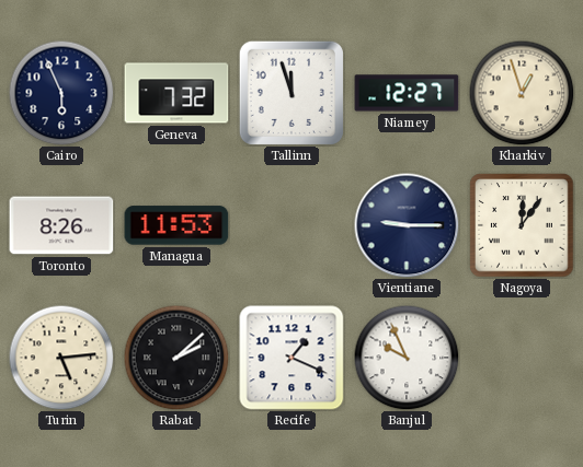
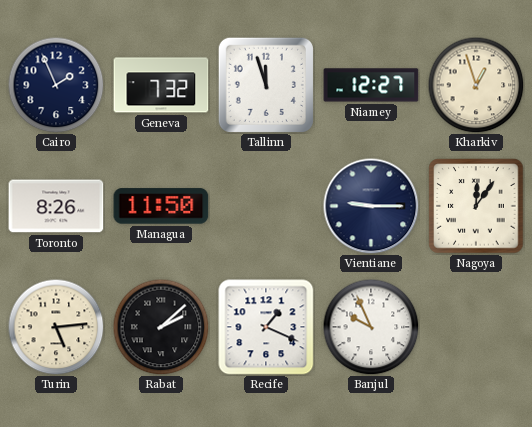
Cairo: 5:56 -> 1:56 (56, 85)
Managua: 11:53 -> 11:50 (161, 206)
